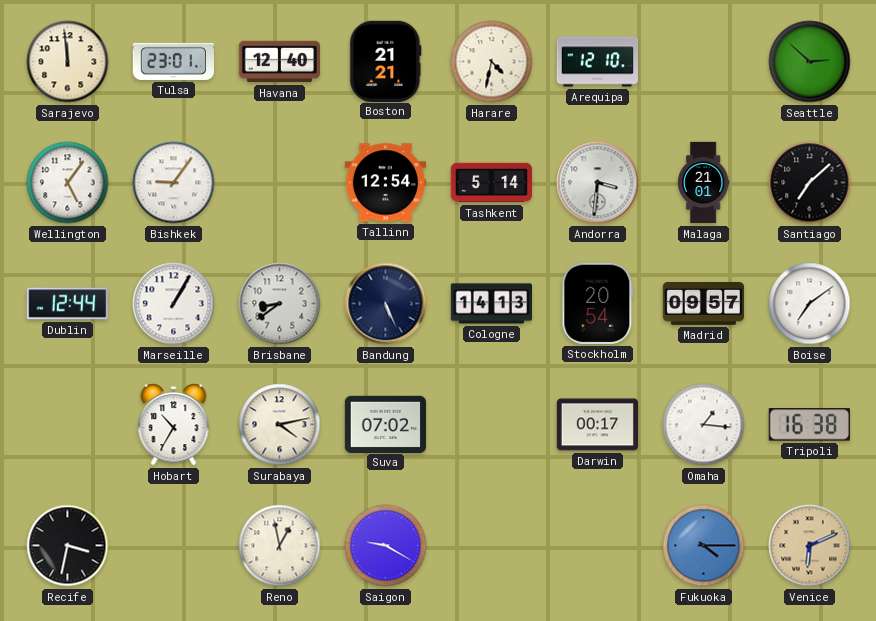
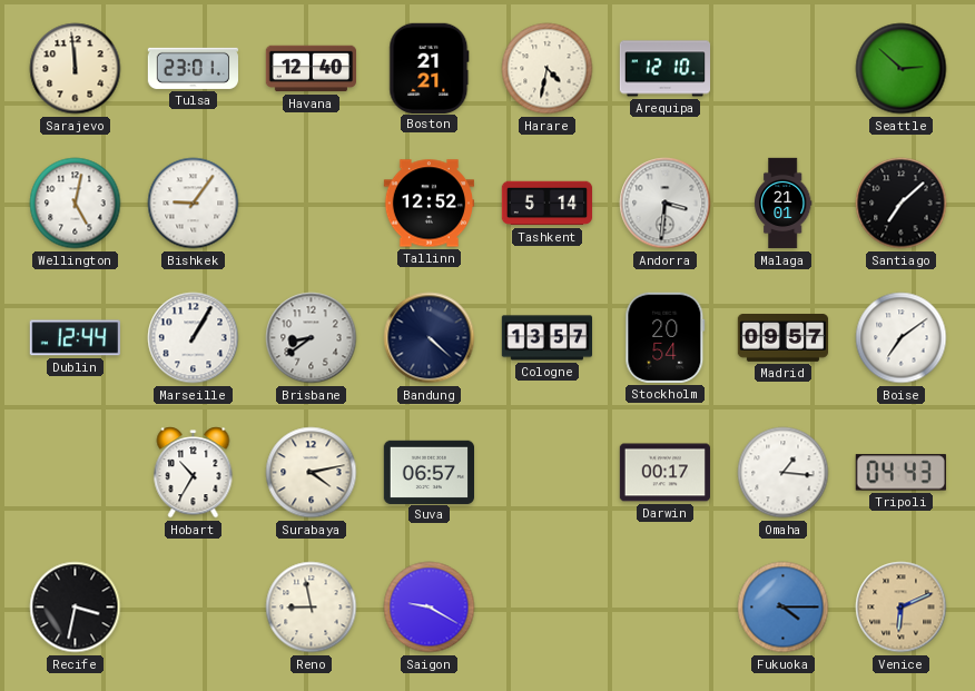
Wellington: 5:06 -> 5:02 (76, 204)
Tallinn: 12:54 -> 12:52 (429, 204)
Bandung: 5:26 -> 4:22 (430, 338)
Cologne: 14:13 -> 13:57 (548, 338)
Suva: 07:02 -> 06:57 (429, 472)
Tripoli: 16:38 -> 04:43 (900, 473)
Reno: 12:58 -> 8:58 (312, 608)
